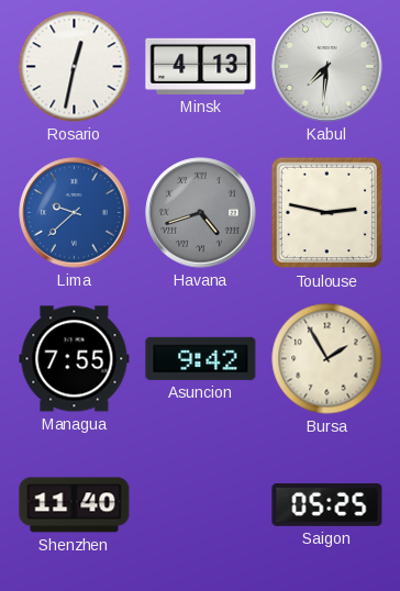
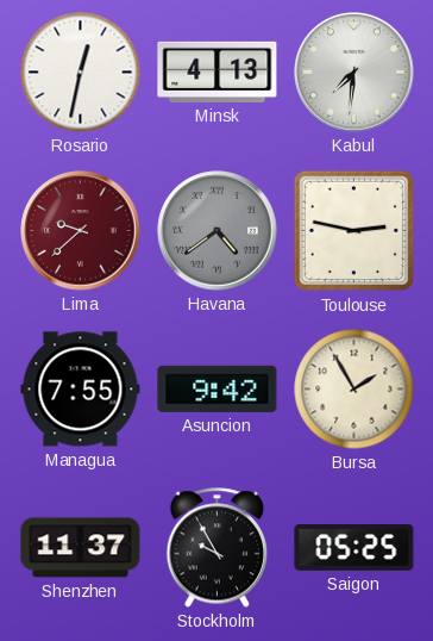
Lima dial: blue -> burgundy (81, 231)
Havana: 4:42 -> 4:39 (218, 231)
Shenzhen: 11:40 -> 11:37 (81, 548)
Stockholm: none -> 9:55 (218, 548)
